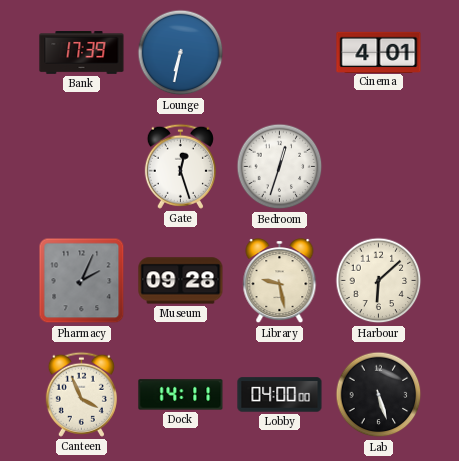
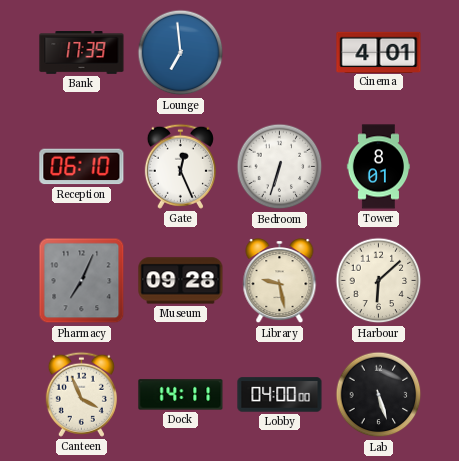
Lounge: 6:32 -> 6:59 (181, 53)
Reception: none -> 06:10 (82, 167)
Gate: 12:27 -> 12:26 (180, 166)
Bedroom: 12:33 -> 6:33 (280, 167)
Tower: none -> 8:01 (378, 167)
Pharmacy: 2:04 -> 7:04 (82, 281)
